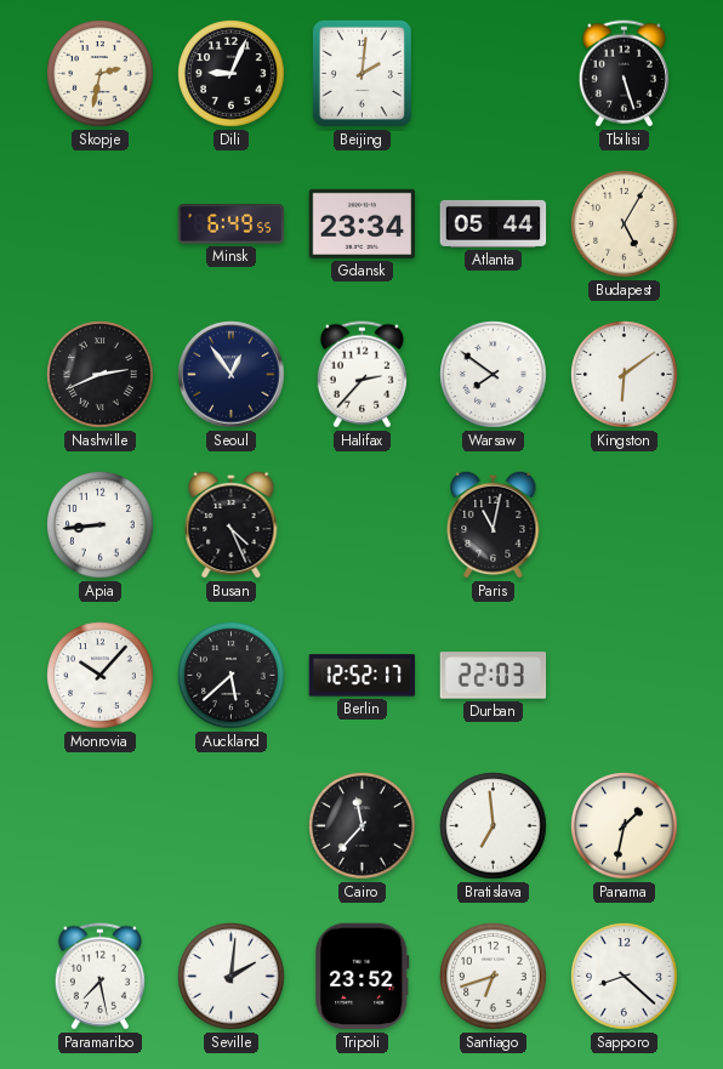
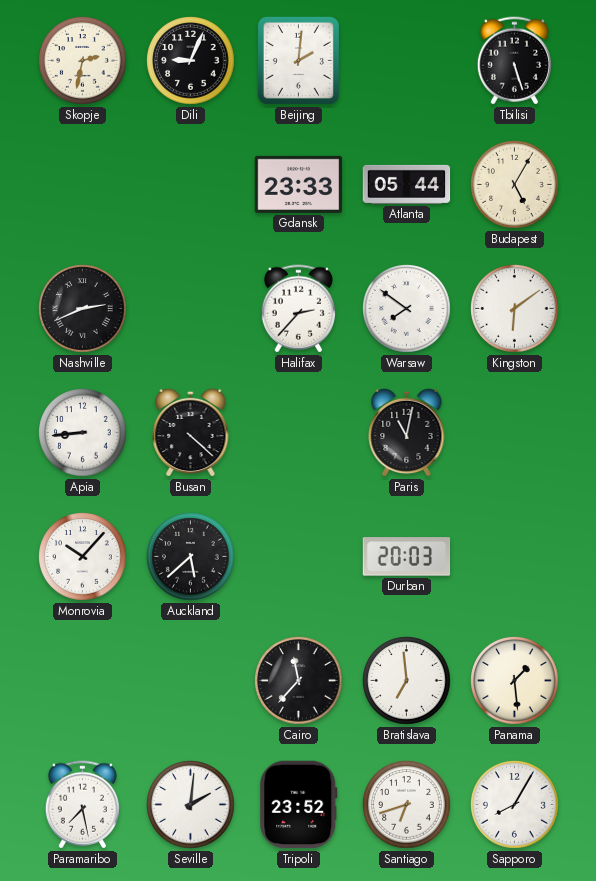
Minsk: 6:49 -> none (232, 224)
Gdansk: 23:34 -> 23:33 (299, 184)
Seoul: 12:54 -> none (232, 375)
Busan: 4:26 -> 4:22 (191, 432)
Berlin: 12:52 -> none (363, 676)
Durban: 22:03 -> 20:03 (407, 557)
Panama: 1:32 -> 1:29 (515, 681)
Sapporo: 8:22 -> 8:05 (515, 805)
